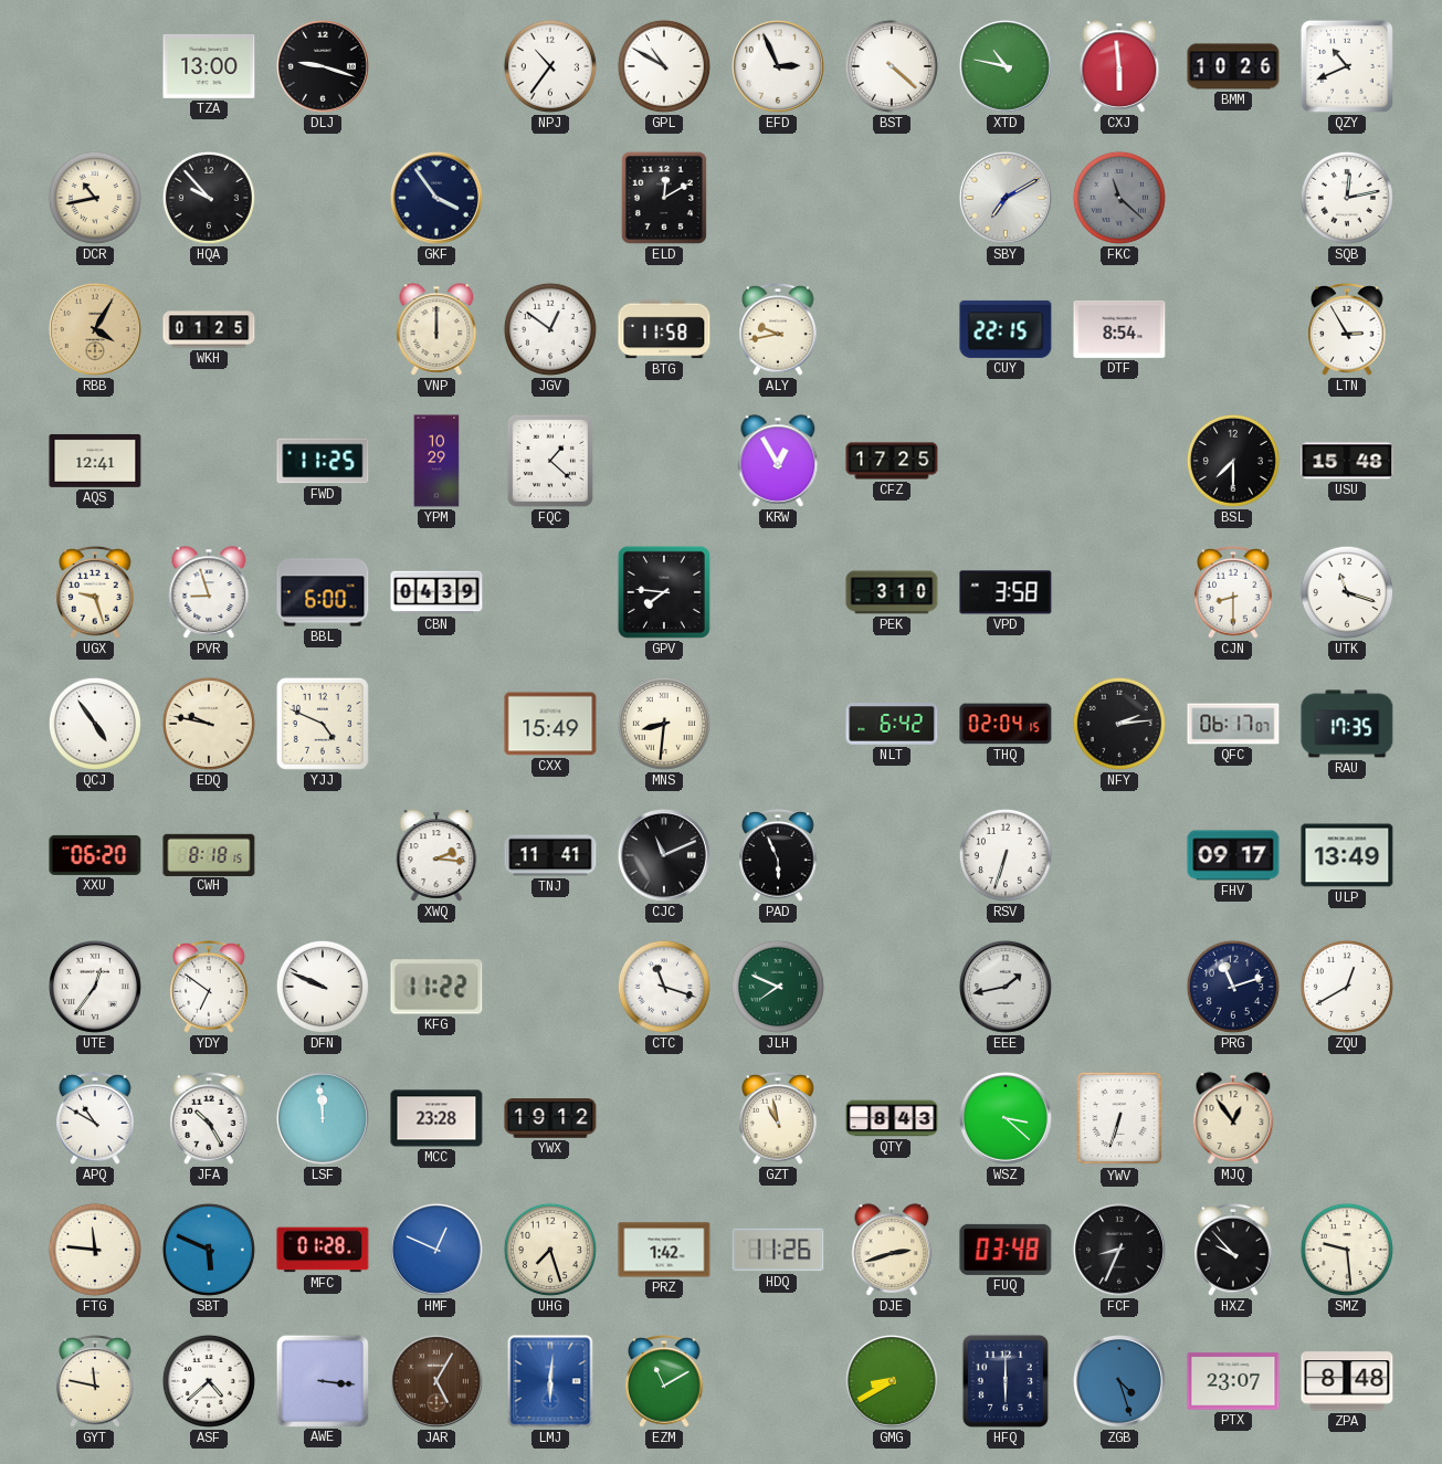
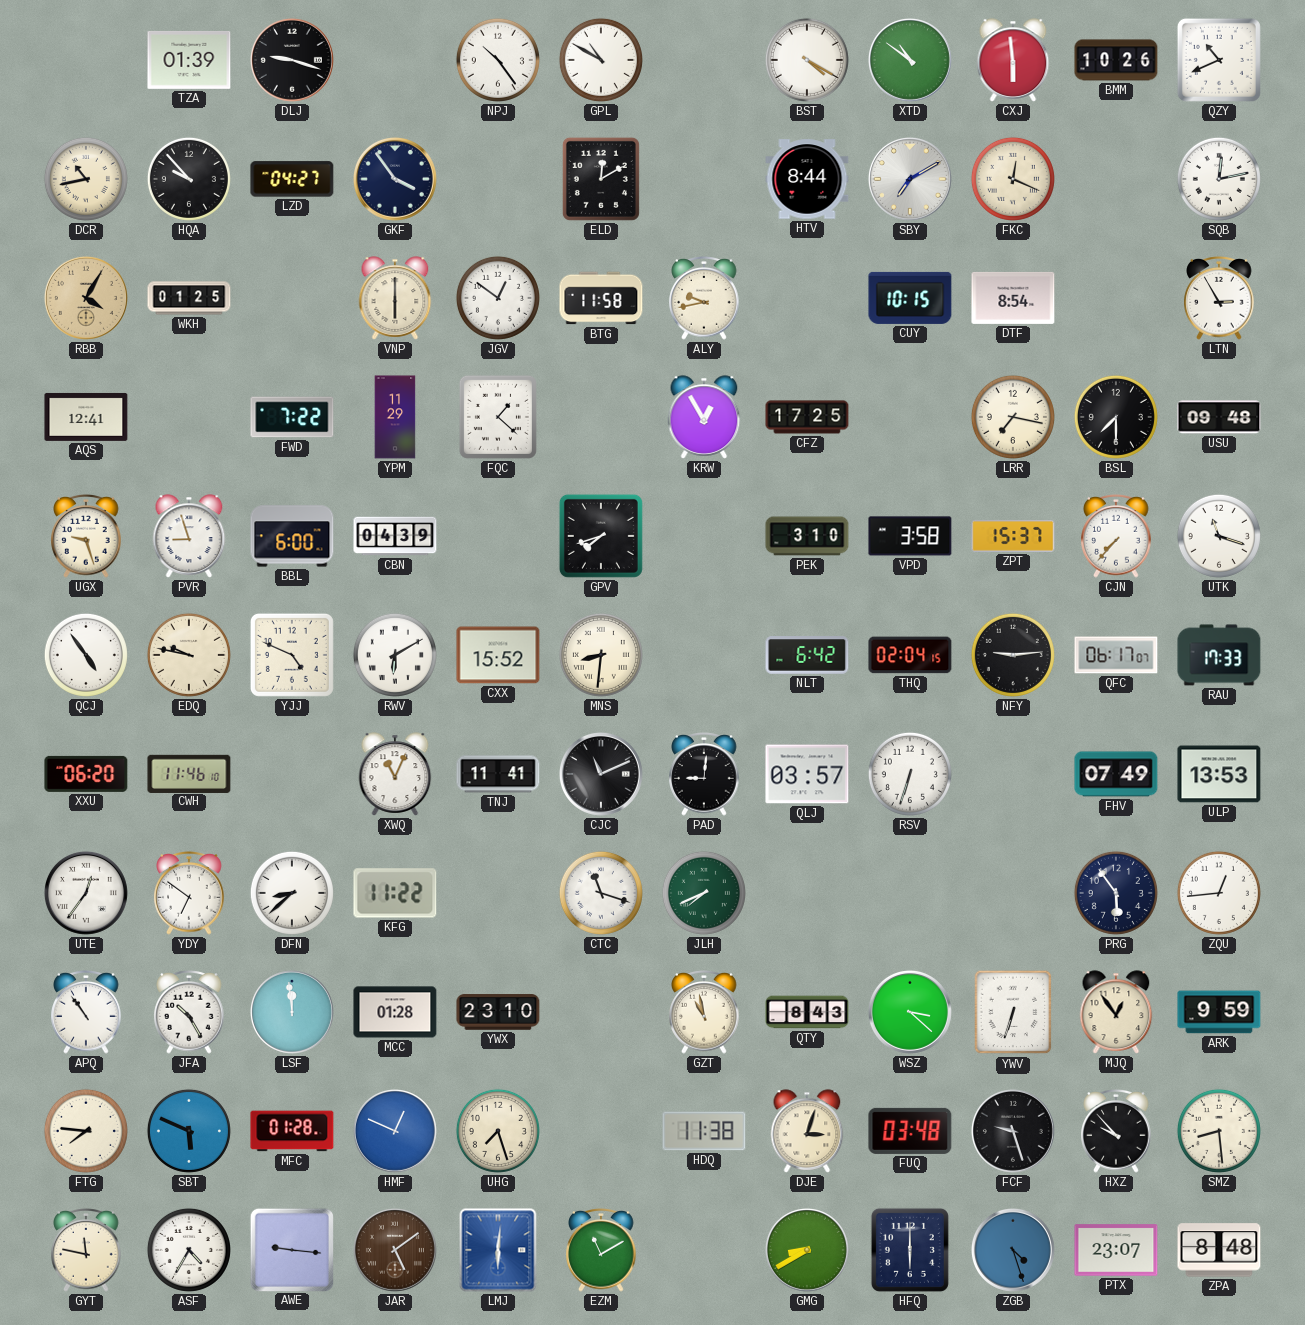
TZA: 13:00 -> 01:39 (189, 60)
NPJ: 10:36 -> 10:24 (498, 60)
EFD: 2:56 -> none (778, 66)
BST: 4:22 -> 4:20 (807, 60)
XTD: 10:47 -> 10:51 (910, 60)
LZD: none -> 04:27 (292, 179)
HTV: none -> 8:44 (807, 179)
FKC: 11:22 -> 12:19 (1013, 179)
FKC dial: grey -> cream (1013, 179)
VNP: 12:00 -> 6:00 (395, 298)
CUY: 22:15 -> 10:15 (910, 298)
FWD: 11:25 -> 7:22 (292, 417)
YPM: 10:29 -> 11:29 (395, 417)
LRR: none -> 7:17 (1013, 417)
USU: 15:48 -> 09:48 (1219, 417)
GPV: 7:46 -> 7:42 (601, 536)
ZPT: none -> 15:37 (1013, 536)
CJN: 8:30 -> 7:37 (1116, 537)
RWV: none -> 6:10 (395, 655)
CXX: 15:49 -> 15:52 (498, 655)
NFY: 2:14 -> 9:14 (1013, 655)
RAU: 17:35 -> 17:33 (1219, 655)
CWH: 8:18 -> 11:46 (189, 773)
XWQ: 2:16 -> 11:04 (395, 774)
PAD: 5:56 -> 9:01 (704, 775)
QLJ: none -> 03:57 (807, 774)
FHV: 09:17 -> 07:49 (1116, 774)
ULP: 13:49 -> 13:53 (1219, 774)
DFN: 9:49 -> 8:38 (292, 893)
JLH: 7:49 -> 7:41 (704, 893)
EEE: 1:43 -> none (1006, 987)
PRG: 11:12 -> 5:54 (1116, 893)
ZQU: 12:40 -> 12:44 (1219, 893)
APQ: 10:50 -> 10:54 (86, 1013)
MCC: 23:28 -> 01:28 (395, 1012)
YWX: 19:12 -> 23:10 (498, 1012)
ARK: none -> 9:59 (1219, 1012)
FTG: 11:46 -> 7:46 (86, 1131)
PRZ: 1:42 -> none (664, 1250)
HDQ: 11:26 -> 11:38 (704, 1131)
DJE: 2:42 -> 3:03 (807, 1131)
FCF: 8:34 -> 9:27 (1013, 1131)
SMZ: 9:29 -> 8:29 (1219, 1131)
ASF: 4:38 -> 4:35 (189, 1250)
AWE: 3:16 -> 9:16 (291, 1249)
JAR: 5:05 -> 5:09 (395, 1250)
